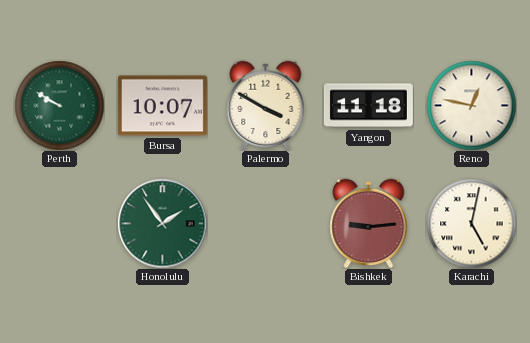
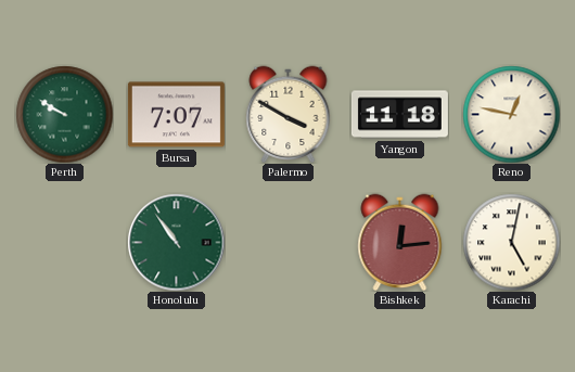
Bursa: 10:07 -> 7:07 (176, 115)
Honolulu: 1:54 -> 10:54 (176, 242)
Bishkek: 9:14 -> 12:14 (400, 242)
